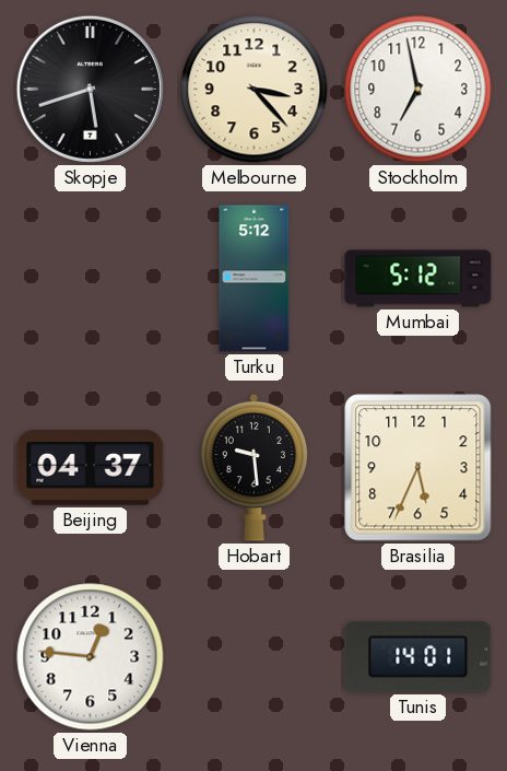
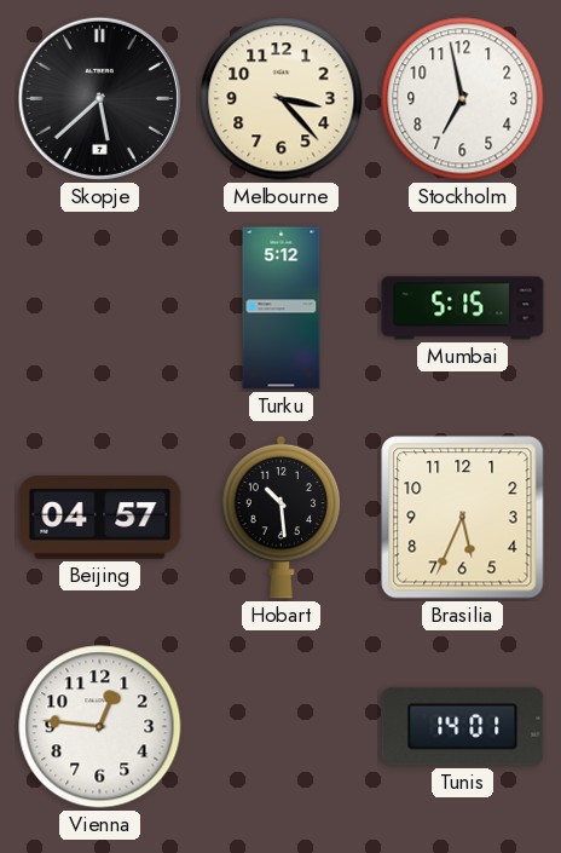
Skopje: 5:42 -> 5:38 (99, 98)
Mumbai: 5:12 -> 5:15 (463, 309)
Beijing: 04:37 -> 04:57 (100, 518)
Hobart: 9:29 -> 10:29 (282, 517)
